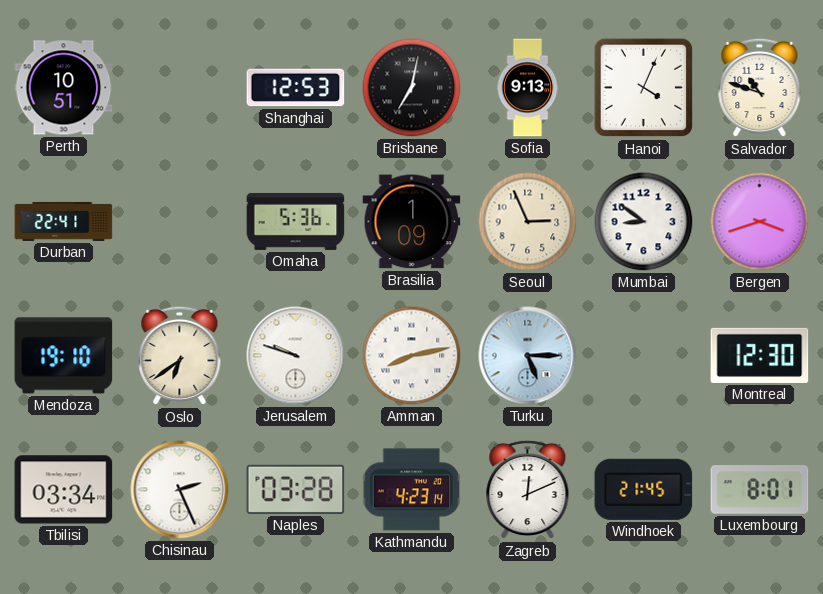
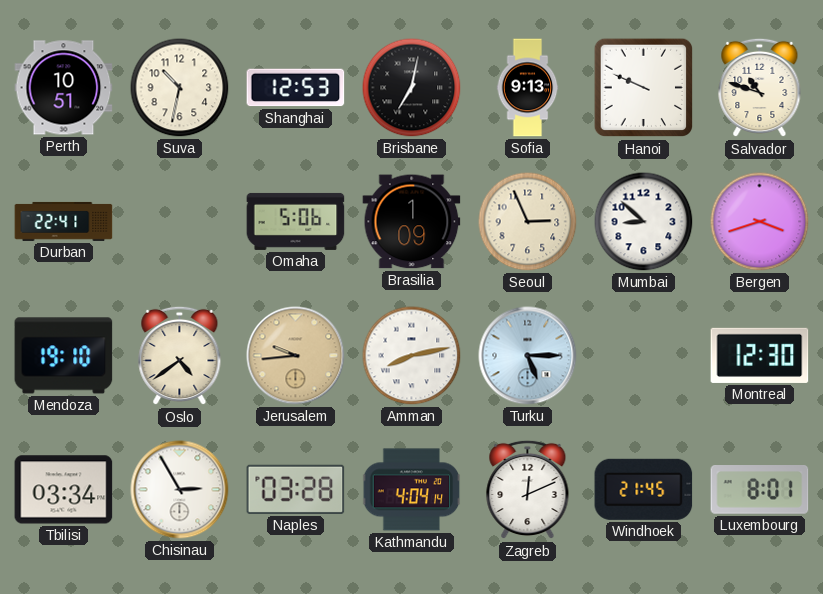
Suva: none -> 10:32 (180, 88)
Hanoi: 4:04 -> 9:49 (644, 88)
Omaha: 5:36 -> 5:06 (296, 221)
Mumbai: 8:51 -> 8:52 (644, 222)
Oslo: 6:39 -> 4:39 (180, 356)
Jerusalem: 9:48 -> 9:44 (296, 356)
Jerusalem dial: white -> champagne (296, 356)
Chisinau: 2:26 -> 2:55 (180, 490)
Kathmandu: 4:23 -> 4:04 (412, 490)
